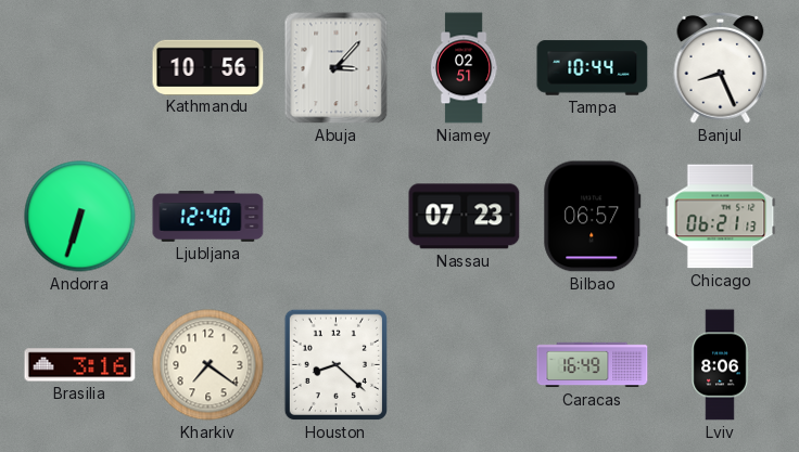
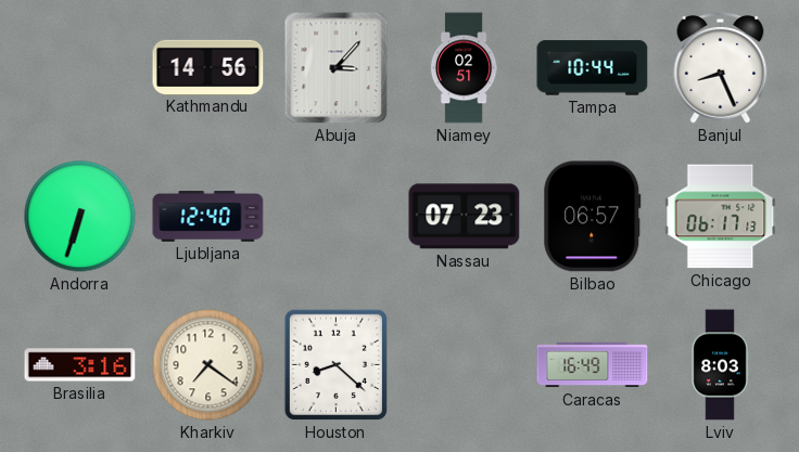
Kathmandu: 10:56 -> 14:56 (208, 67)
Chicago: 06:21 -> 06:17 (721, 217)
Lviv: 8:06 -> 8:03 (720, 365)
